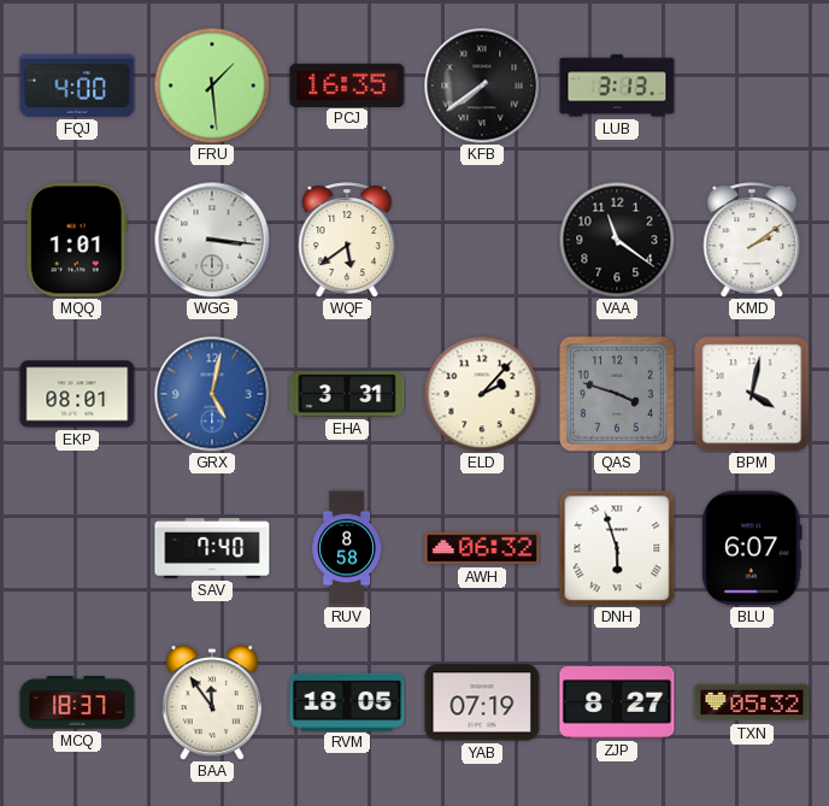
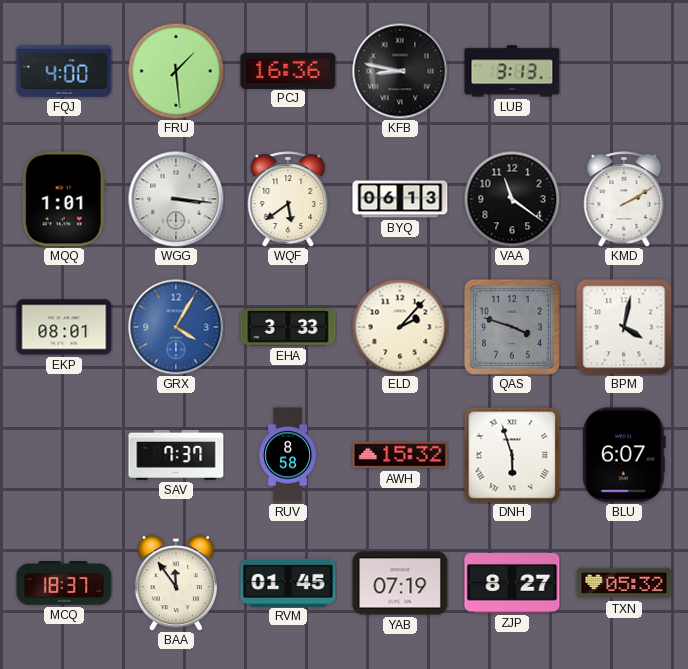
PCJ: 16:35 -> 16:36 (288, 70)
KFB: 7:39 -> 8:47 (400, 71)
BYQ: none -> 06:13 (400, 199)
KMD: 2:09 -> 2:10 (624, 199)
GRX: 5:02 -> 4:05 (176, 327)
EHA: 3:31 -> 3:33 (288, 327)
SAV: 7:40 -> 7:37 (176, 455)
AWH: 06:32 -> 15:32 (400, 455)
RVM: 18:05 -> 01:45 (288, 582)
